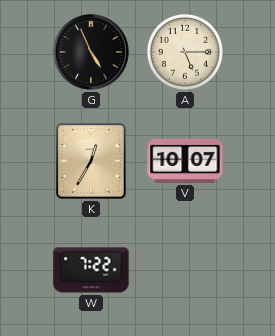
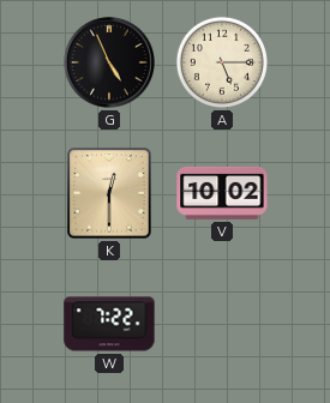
K: 12:35 -> 12:30 (109, 193)
V: 10:07 -> 10:02 (222, 193)
